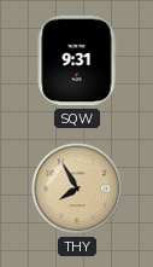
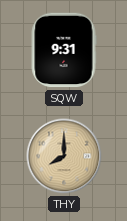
THY: 7:55 -> 8:00 (64, 156)
